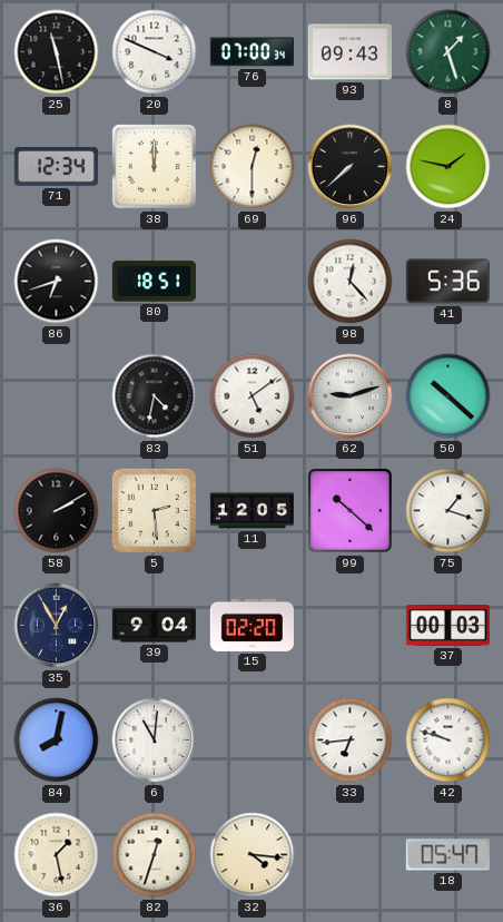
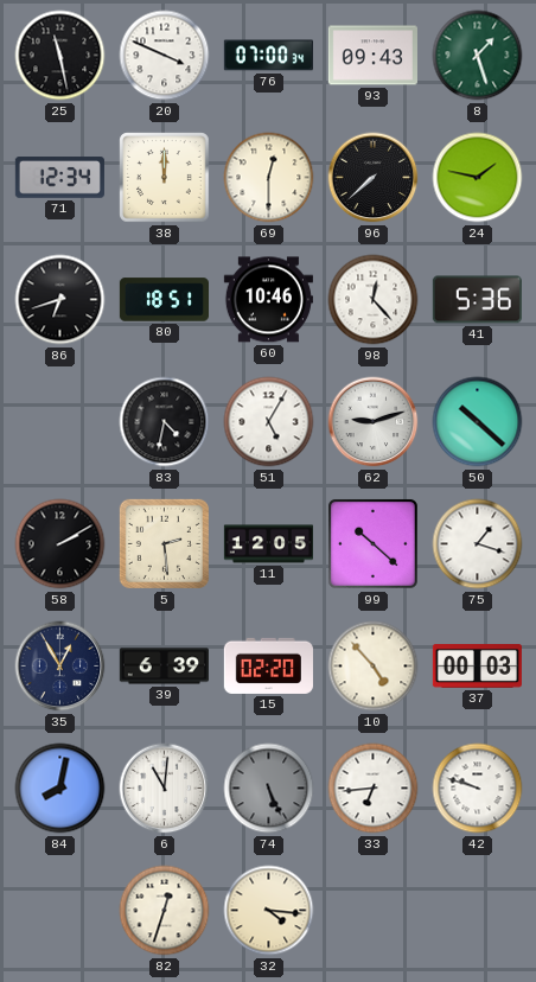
60: none -> 10:46 (268, 300)
51: 5:09 -> 5:05 (269, 422)
39: 9:04 -> 6:39 (164, 667)
10: none -> 4:53 (374, 667)
74: none -> 5:26 (269, 789)
36: 1:28 -> none (57, 855)
18: 05:47 -> none (447, 855)
